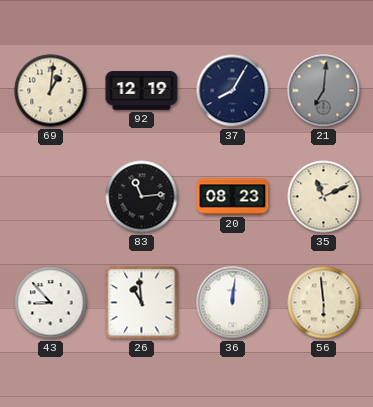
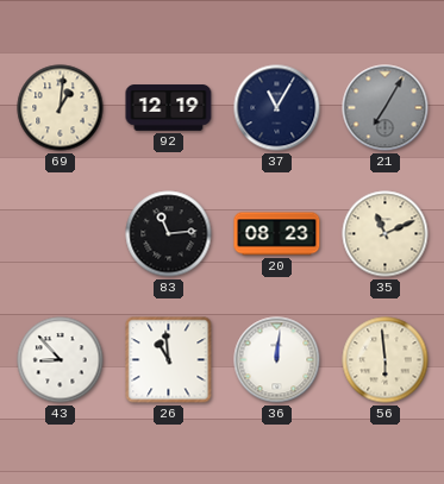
37: 8:05 -> 11:05 (277, 108)
21: 7:01 -> 7:05 (386, 108)
